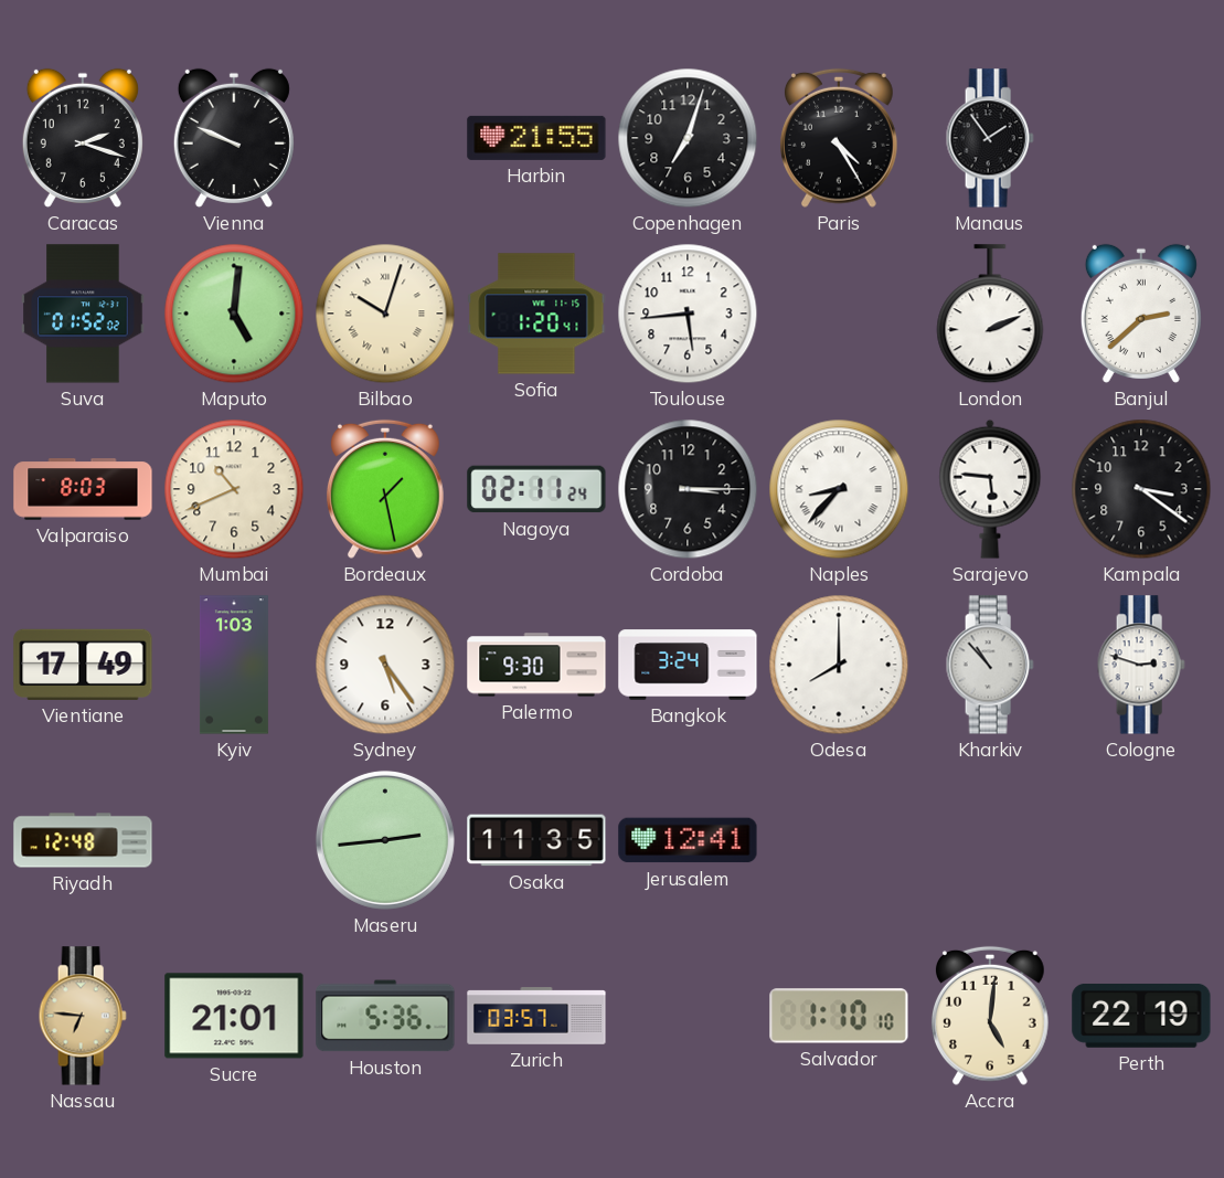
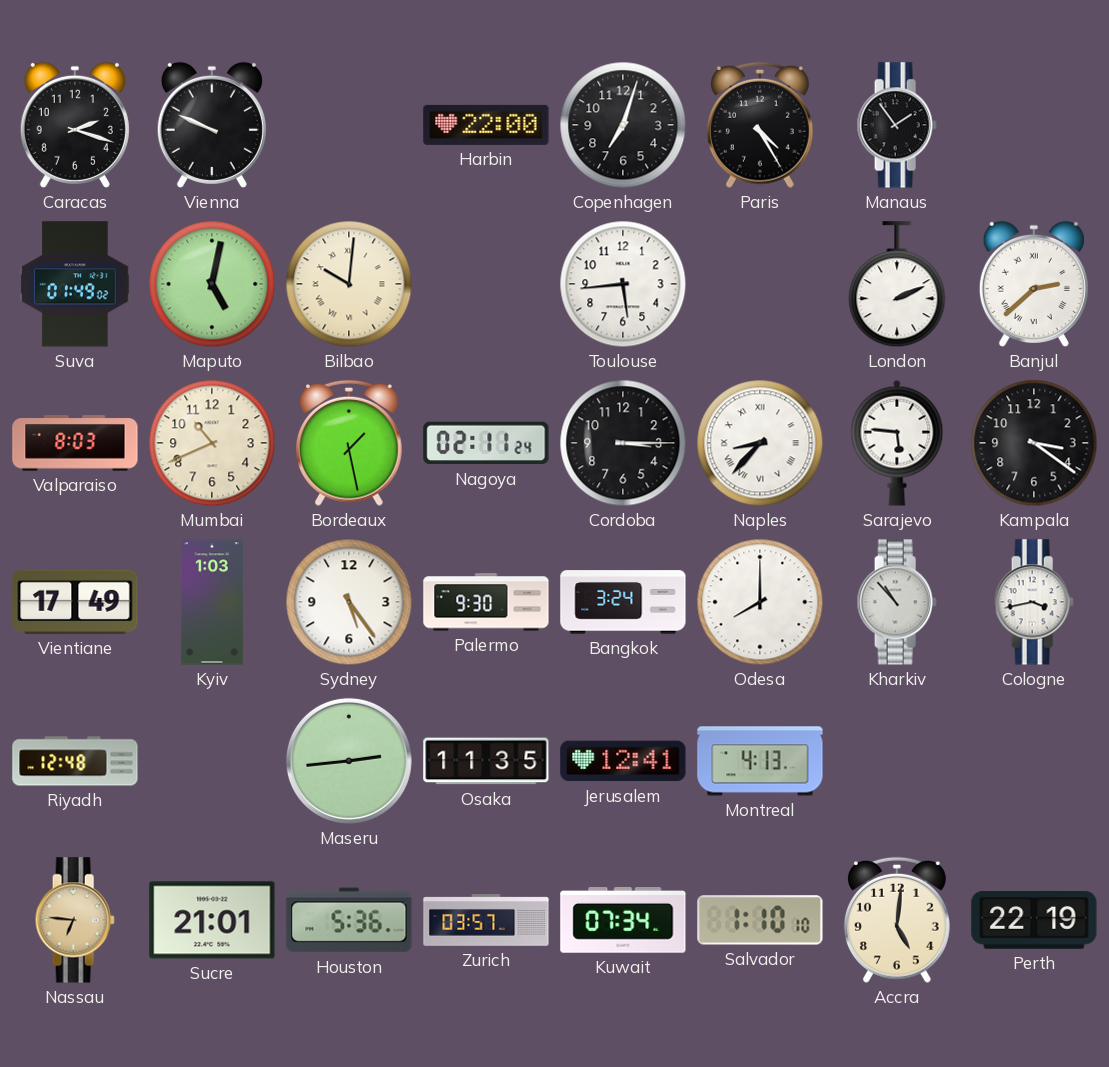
Harbin: 21:55 -> 22:00 (486, 125)
Suva: 01:52 -> 01:49 (75, 284)
Maputo: 5:01 -> 5:02 (212, 284)
Bilbao: 10:03 -> 10:01 (349, 284)
Sofia: 1:20 -> none (536, 314)
Cologne: 2:48 -> 3:43 (1034, 602)
Montreal: none -> 4:13 (760, 761)
Kuwait: none -> 07:34 (623, 921)
